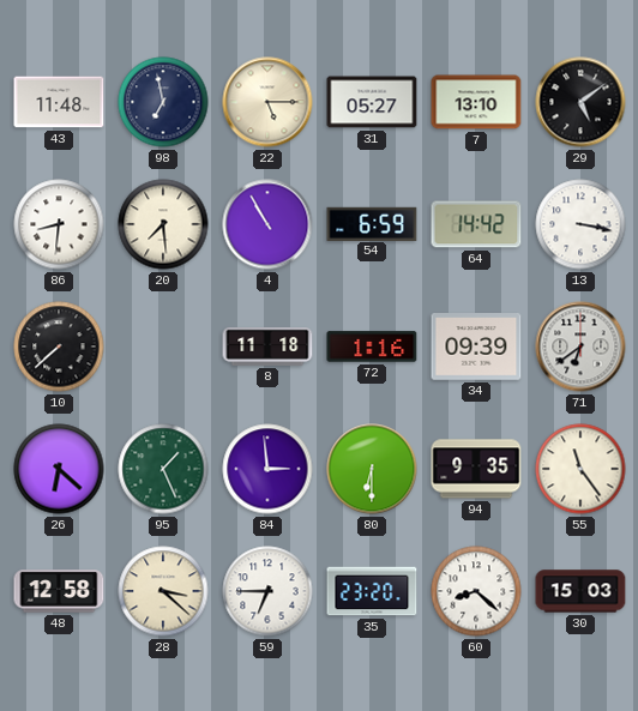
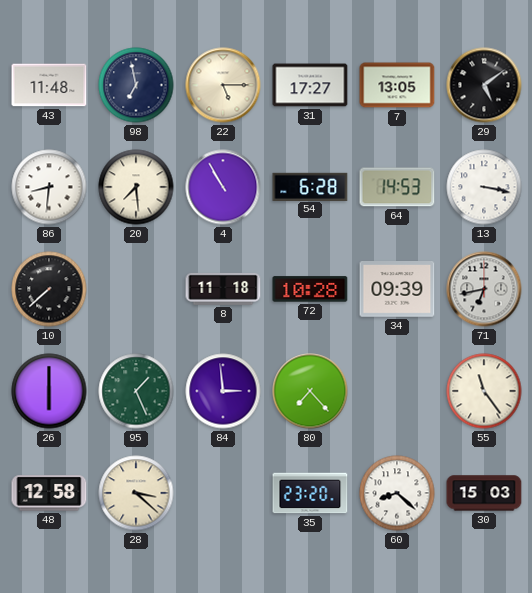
31: 05:27 -> 17:27 (310, 85)
7: 13:10 -> 13:05 (397, 85)
54: 6:59 -> 6:28 (310, 186)
64: 14:42 -> 14:53 (397, 187)
72: 1:16 -> 10:28 (310, 289)
71: 6:39 -> 6:43 (484, 289)
26: 6:22 -> 6:00 (49, 391)
80: 6:30 -> 7:23 (310, 391)
94: 9:35 -> none (476, 469)
59: 6:45 -> none (267, 591)
